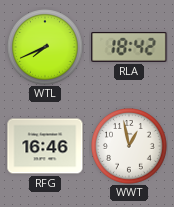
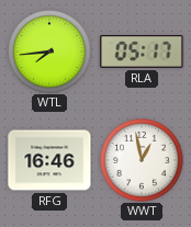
WTL: 7:41 -> 7:44 (50, 53)
RLA: 18:42 -> 05:17 (142, 53)
